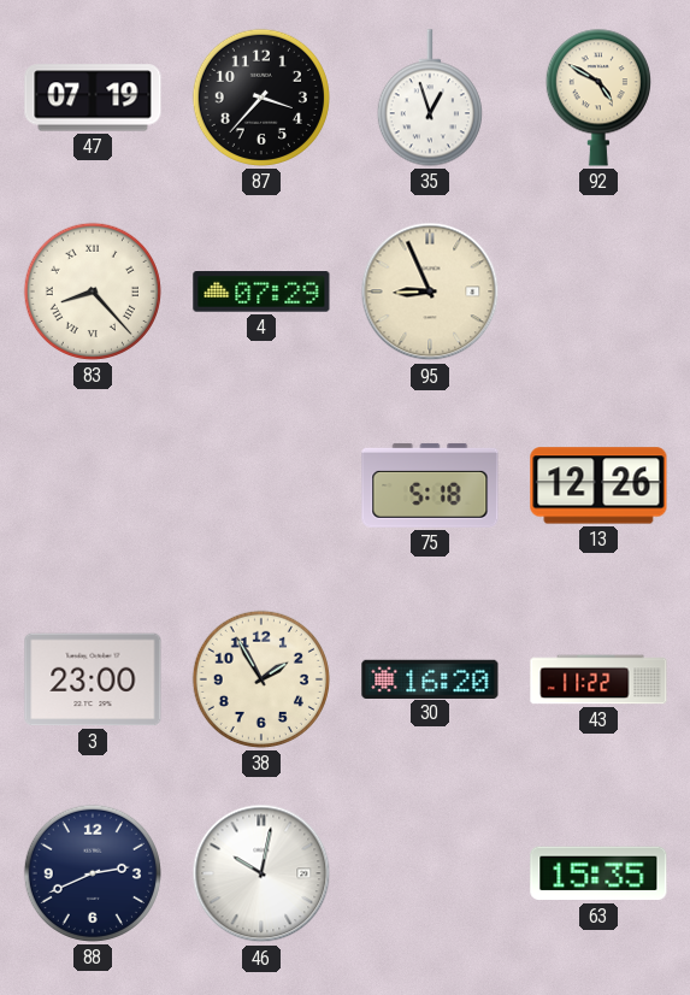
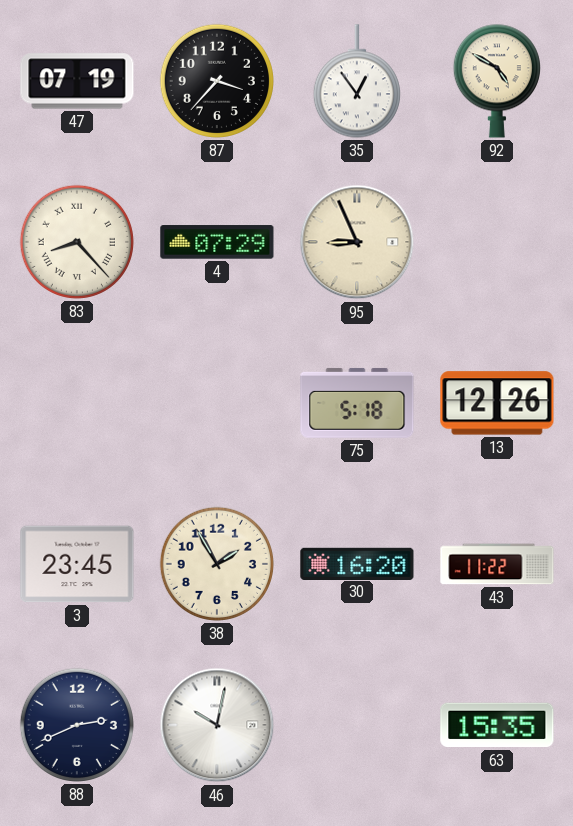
35: 12:57 -> 12:54 (357, 81)
3: 23:00 -> 23:45 (77, 564)
